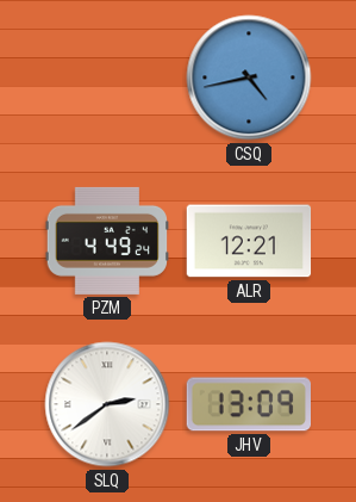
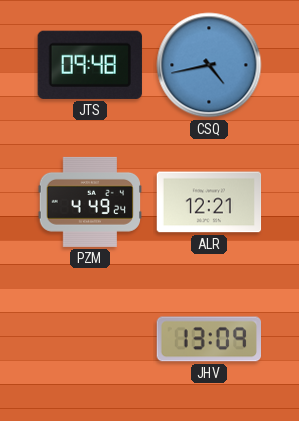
JTS: none -> 09:48 (90, 65)
SLQ: 2:39 -> none (107, 404)
